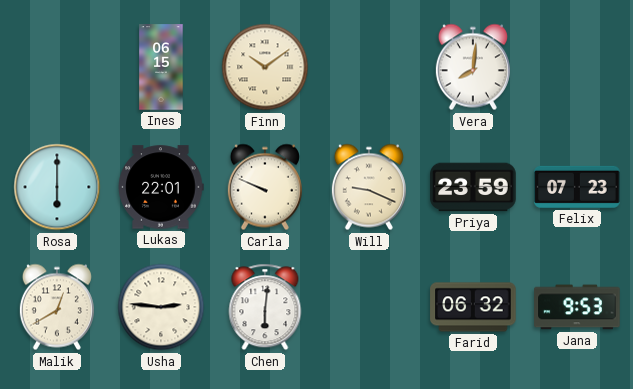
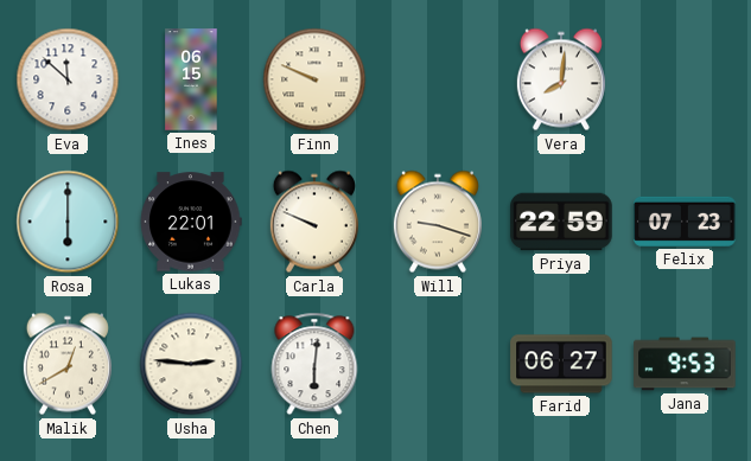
Eva: none -> 11:52 (68, 79)
Finn: 10:09 -> 9:49 (314, 79)
Will: 9:19 -> 9:18 (438, 222)
Priya: 23:59 -> 22:59 (561, 222)
Farid: 06:32 -> 06:27 (561, 364)
